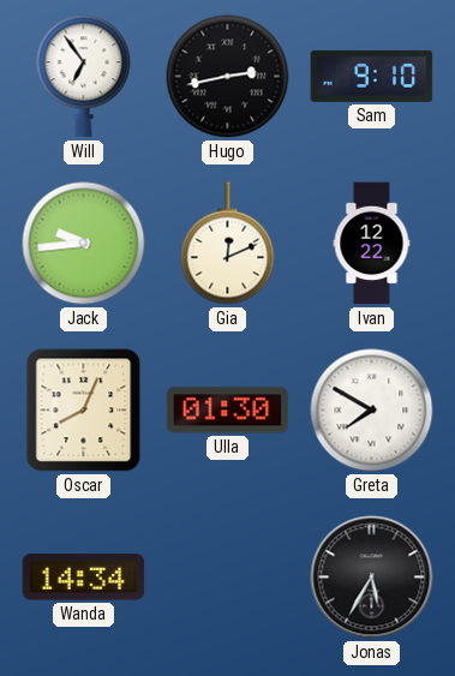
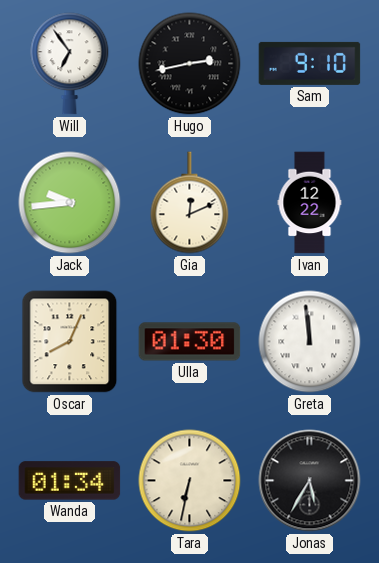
Greta: 7:50 -> 11:59 (310, 342)
Wanda: 14:34 -> 01:34 (70, 481)
Tara: none -> 6:32 (190, 481)
